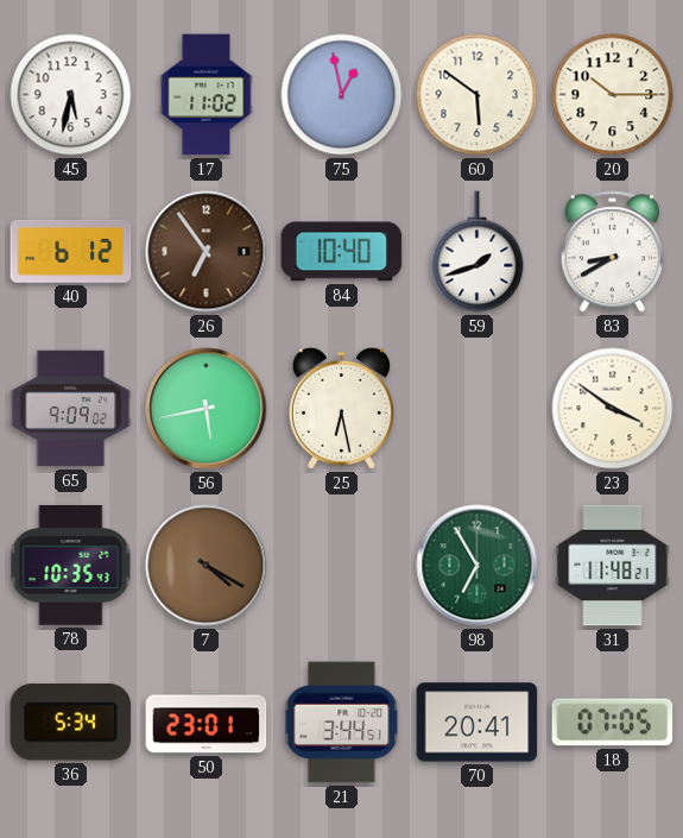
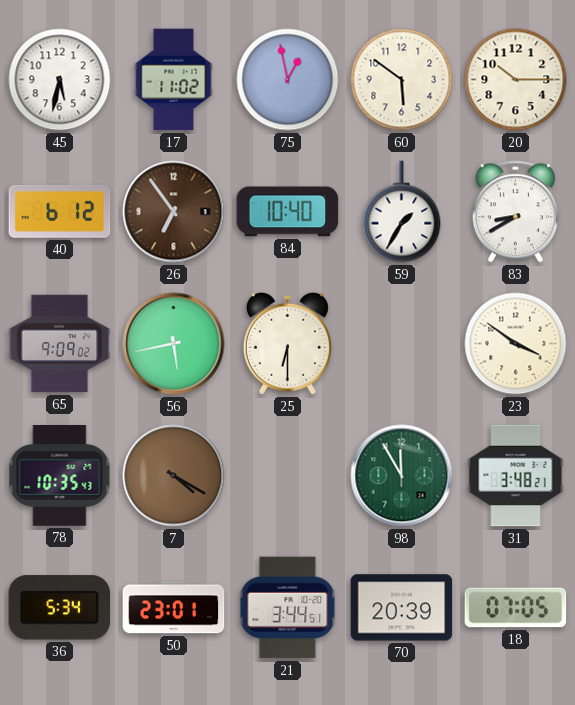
59: 1:42 -> 1:35 (402, 212)
25: 6:28 -> 6:30 (287, 343)
98: 6:55 -> 11:55 (402, 476)
31: 11:48 -> 3:48 (516, 476)
70: 20:41 -> 20:39 (402, 608)
